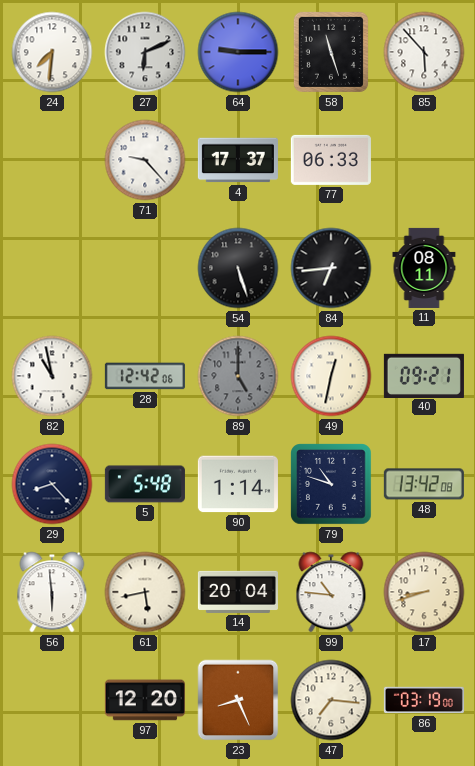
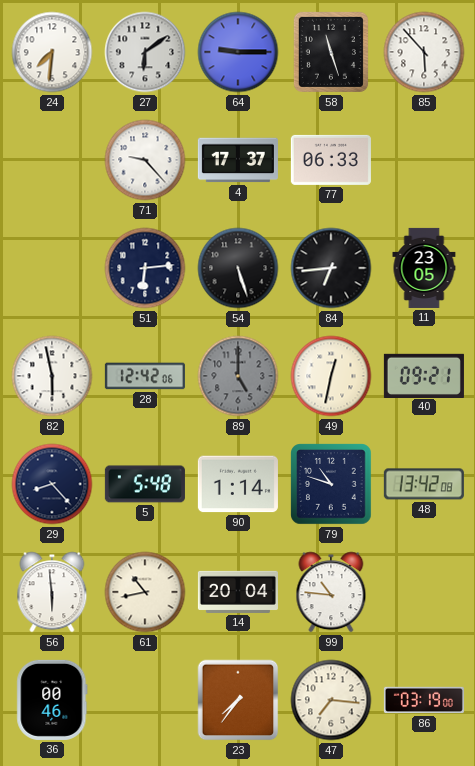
27: 6:11 -> 6:09 (145, 52)
51: none -> 6:14 (145, 268)
11: 08:11 -> 23:05 (424, 268)
82: 10:58 -> 5:58 (52, 376)
61: 5:43 -> 10:43 (145, 592)
17: 8:42 -> none (424, 592)
36: none -> 00:46 (52, 700)
97: 12:20 -> none (145, 700)
23: 8:26 -> 7:36 (238, 700)
